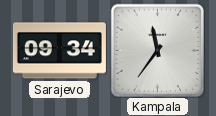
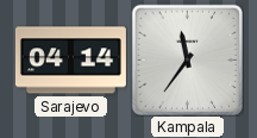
Sarajevo: 09:34 -> 04:14 (70, 61)
